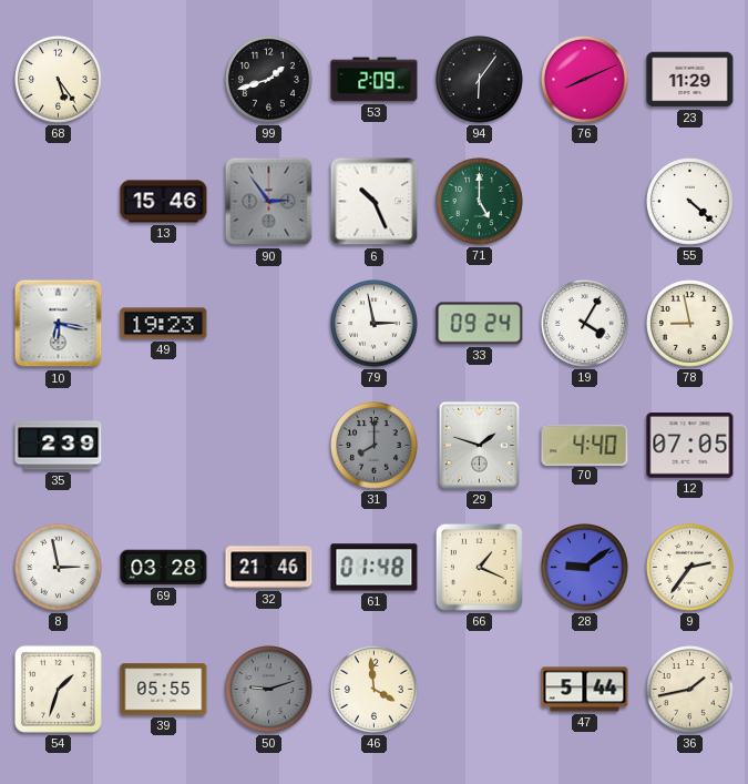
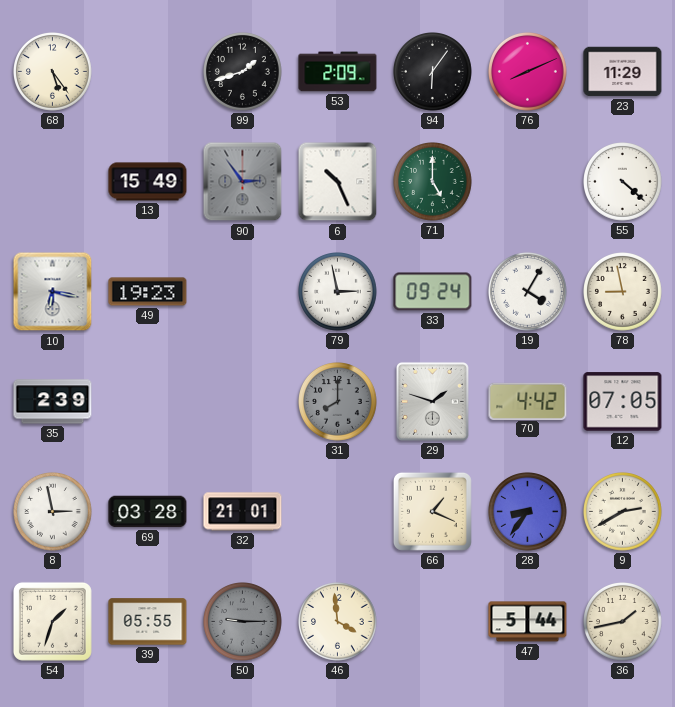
13: 15:46 -> 15:49 (148, 182)
70: 4:40 -> 4:42 (528, 401)
32: 21:46 -> 21:01 (243, 512)
61: 01:48 -> none (375, 568)
28: 9:09 -> 8:36 (528, 512)
9: 2:36 -> 2:40 (623, 512)
50: 9:12 -> 9:15 (243, 622)
